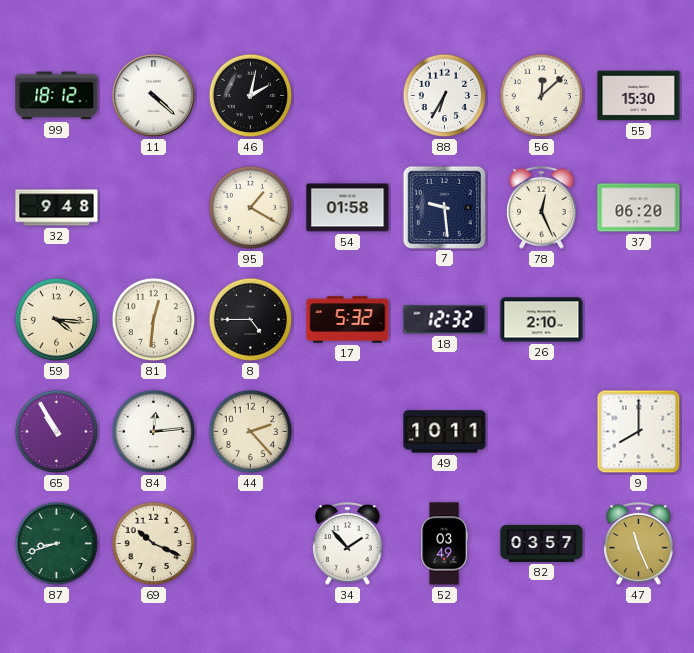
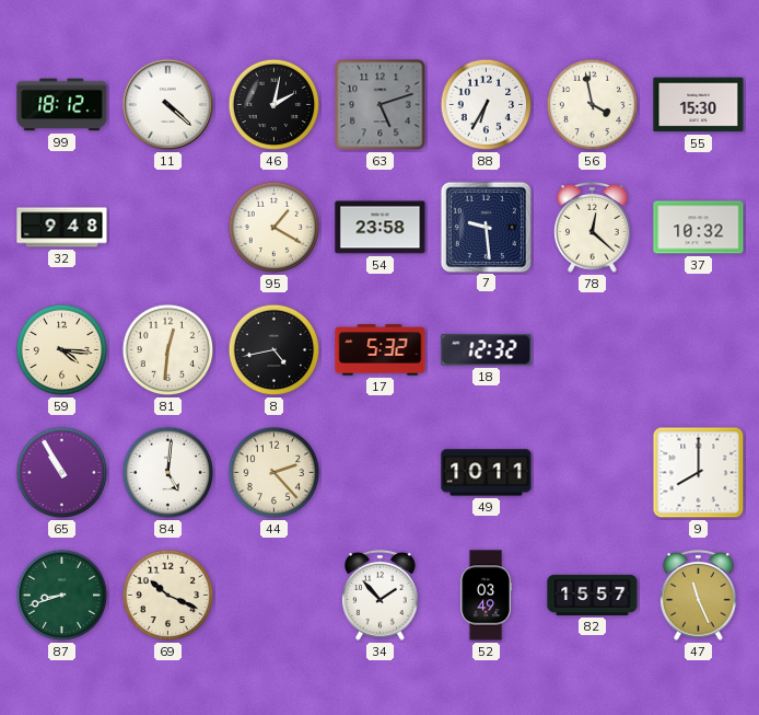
63: none -> 5:12 (381, 105)
56: 12:08 -> 3:58 (593, 105)
54: 01:58 -> 23:58 (381, 228)
78: 12:26 -> 12:22 (593, 228)
37: 06:20 -> 10:32 (699, 228)
8: 4:45 -> 4:43 (275, 350)
26: 2:10 -> none (542, 320)
84: 12:14 -> 5:01 (168, 473)
82: 03:57 -> 15:57 (593, 595)
